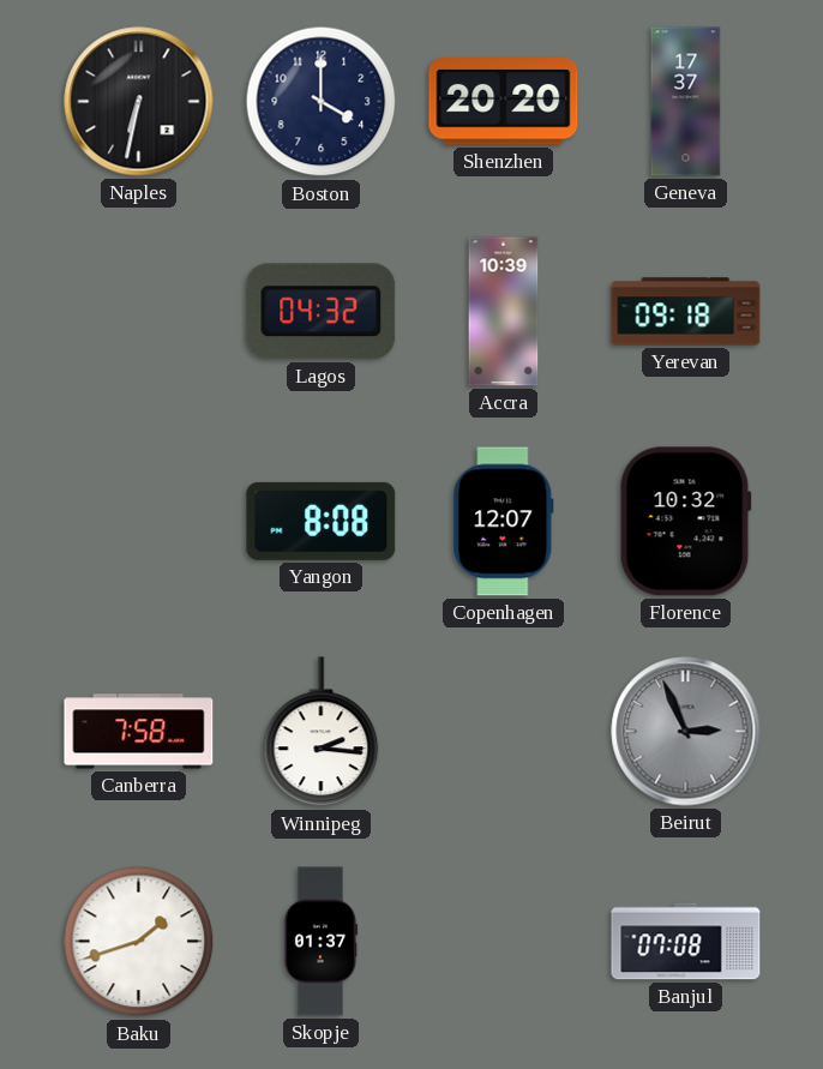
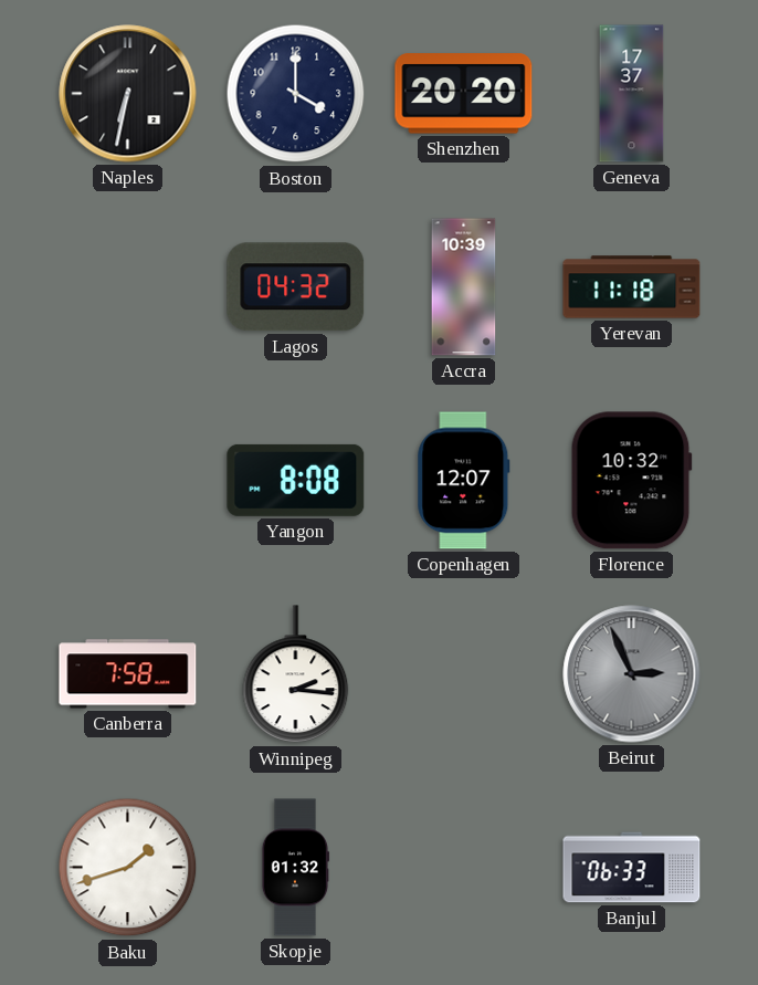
Yerevan: 09:18 -> 11:18 (632, 287)
Skopje: 01:37 -> 01:32 (295, 868)
Banjul: 07:08 -> 06:33 (632, 868)
